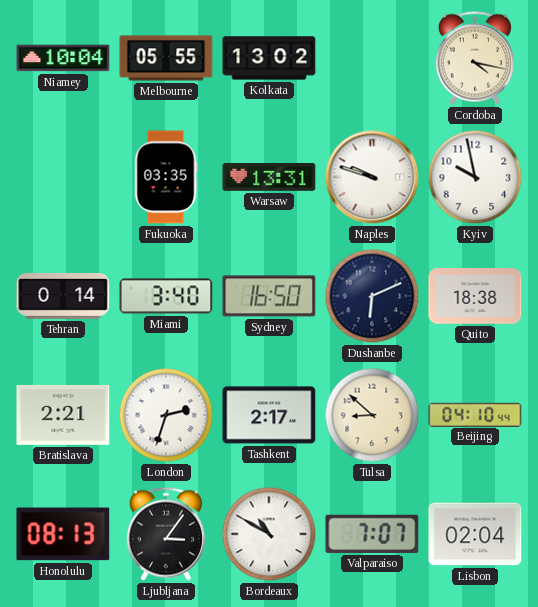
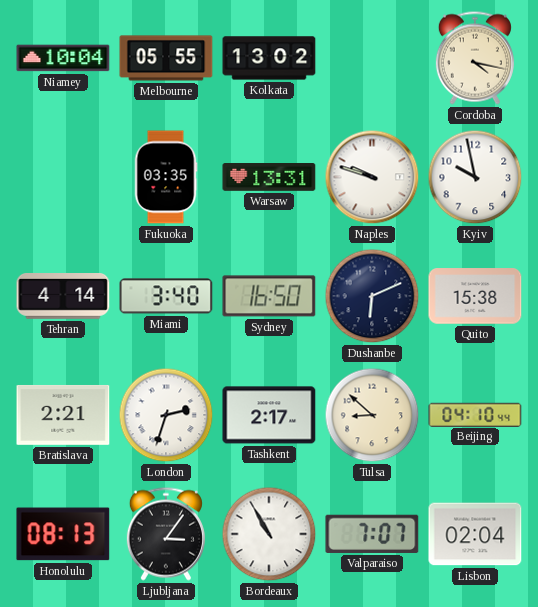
Tehran: 0:14 -> 4:14 (63, 297)
Quito: 18:38 -> 15:38 (475, 296)
Bordeaux: 10:50 -> 10:55 (269, 534)
